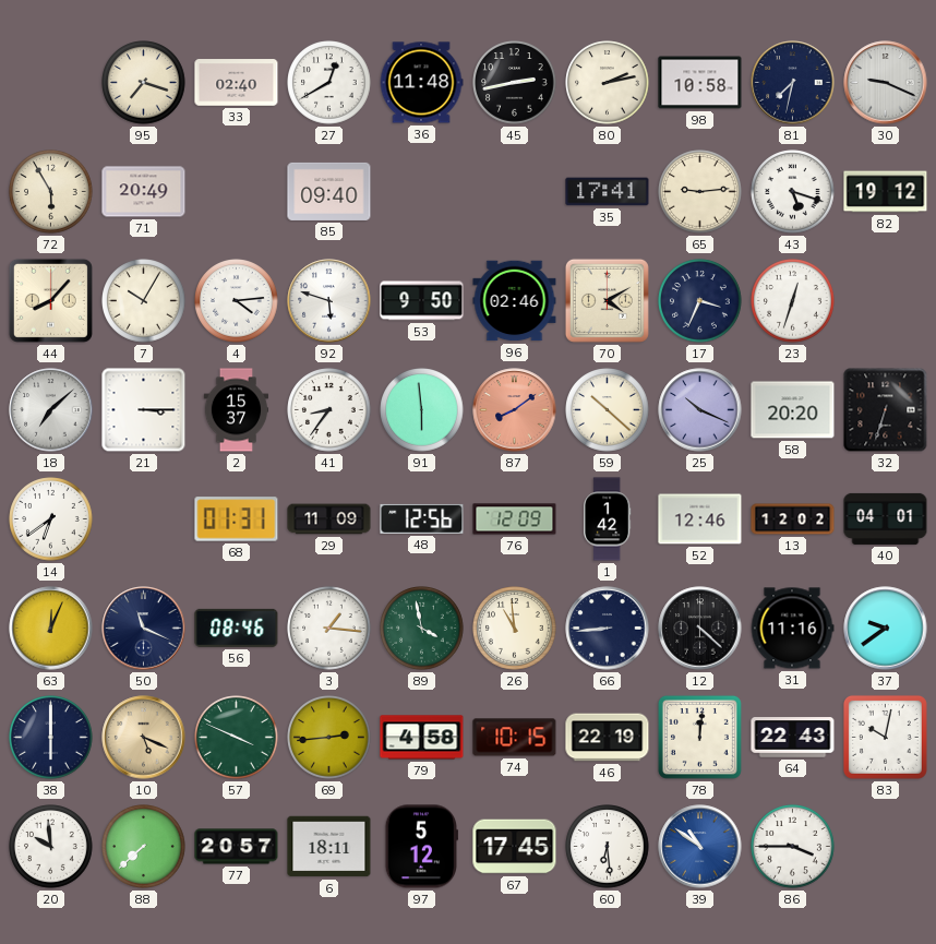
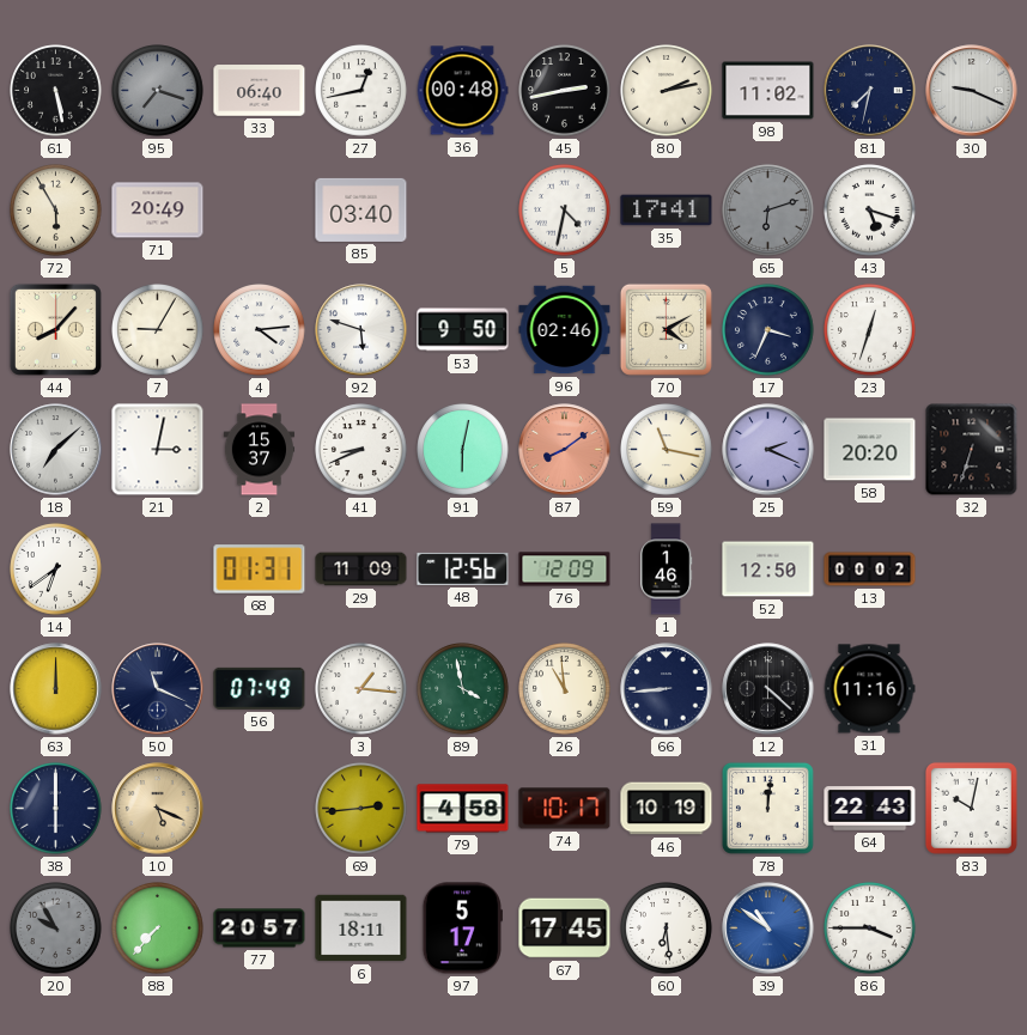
61: none -> 5:28 (56, 91)
95 dial: cream -> grey (158, 91)
33: 02:40 -> 06:40 (260, 91)
27: 12:40 -> 12:43 (361, 91)
36: 11:48 -> 00:48 (462, 91)
98: 10:58 -> 11:02 (768, 91)
85: 09:40 -> 03:40 (361, 209)
5: none -> 4:32 (565, 211)
65: 9:14 -> 6:12 (768, 211)
65 dial: cream -> grey (768, 211)
82: 19:12 -> none (886, 192)
7: 10:05 -> 9:05 (158, 330)
21: 3:15 -> 3:02 (158, 450)
41: 8:36 -> 8:41 (361, 450)
91: 5:59 -> 6:02 (463, 450)
59: 10:22 -> 11:17 (667, 450)
25: 10:19 -> 2:19 (768, 450)
1: 1:42 -> 1:46 (667, 570)
52: 12:46 -> 12:50 (768, 570)
13: 12:02 -> 00:02 (870, 570)
40: 04:01 -> none (886, 518)
63: 12:04 -> 12:00 (56, 689)
56: 08:46 -> 07:49 (260, 688)
37: 9:39 -> none (886, 629)
57: 3:49 -> none (237, 738)
74: 10:15 -> 10:17 (565, 809)
46: 22:19 -> 10:19 (667, 809)
20: 9:59 -> 9:55 (56, 929)
20 dial: white -> grey (56, 929)
88: 7:38 -> 7:37 (158, 929)
97: 5:12 -> 5:17 (462, 929)
